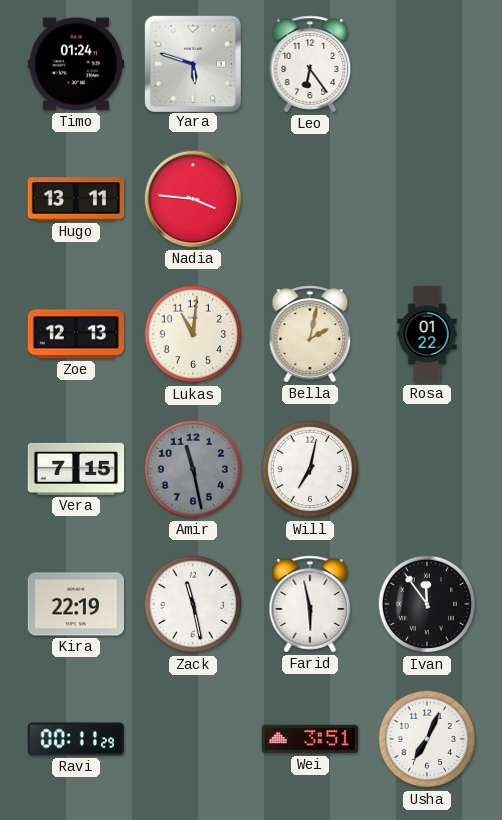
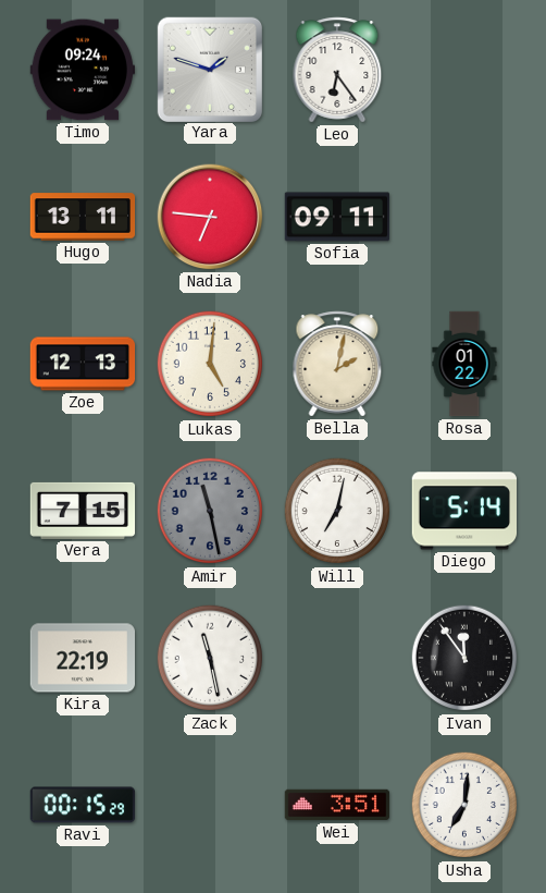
Timo: 01:24 -> 09:24 (82, 70)
Yara: 5:48 -> 1:48 (209, 69)
Nadia: 3:46 -> 6:46 (210, 217)
Sofia: none -> 09:11 (337, 217)
Lukas: 11:01 -> 5:01 (210, 364)
Diego: none -> 5:14 (463, 511)
Farid: 5:58 -> none (310, 604)
Ravi: 00:11 -> 00:15 (83, 805)
Usha: 7:04 -> 7:01 (464, 805)
